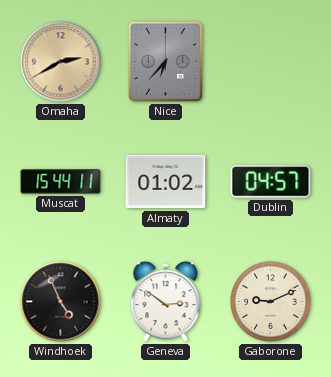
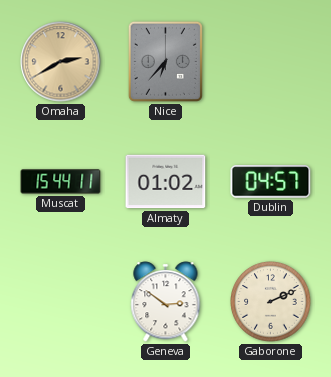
Windhoek: 4:56 -> none (61, 302)
Gaborone: 9:11 -> 2:11 (271, 302)
